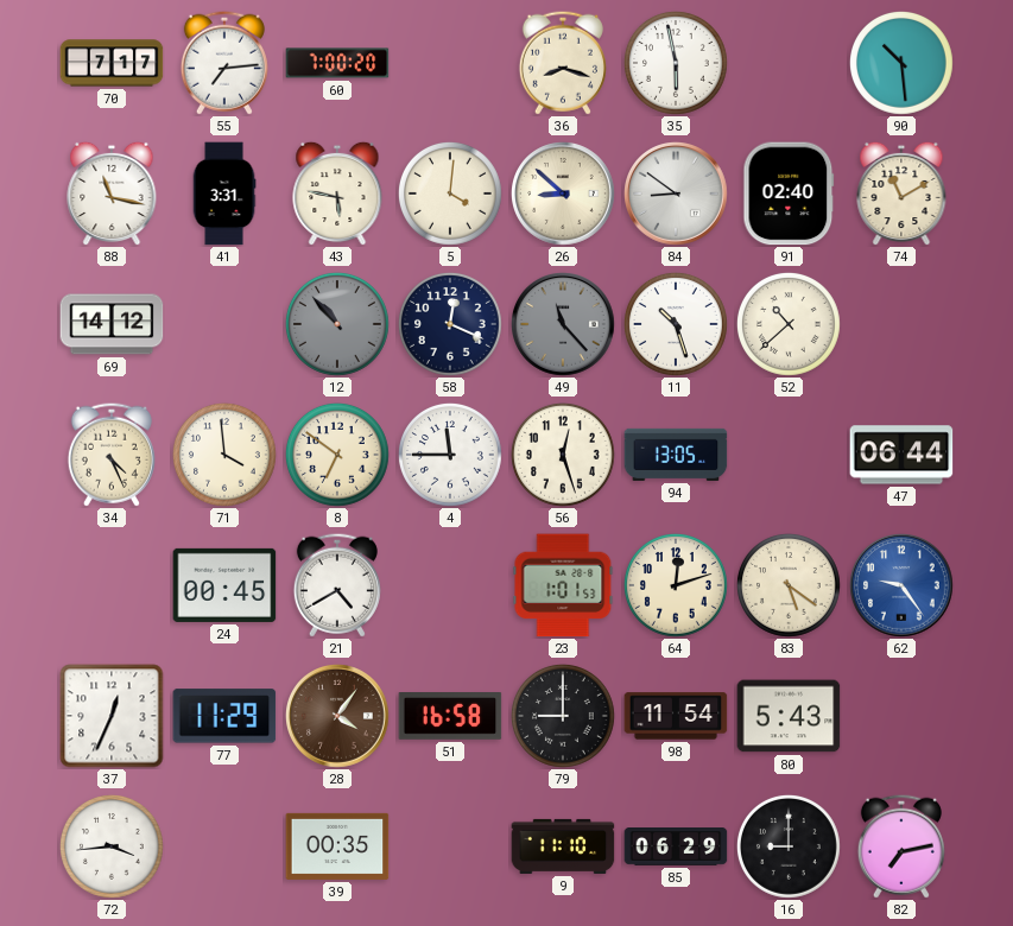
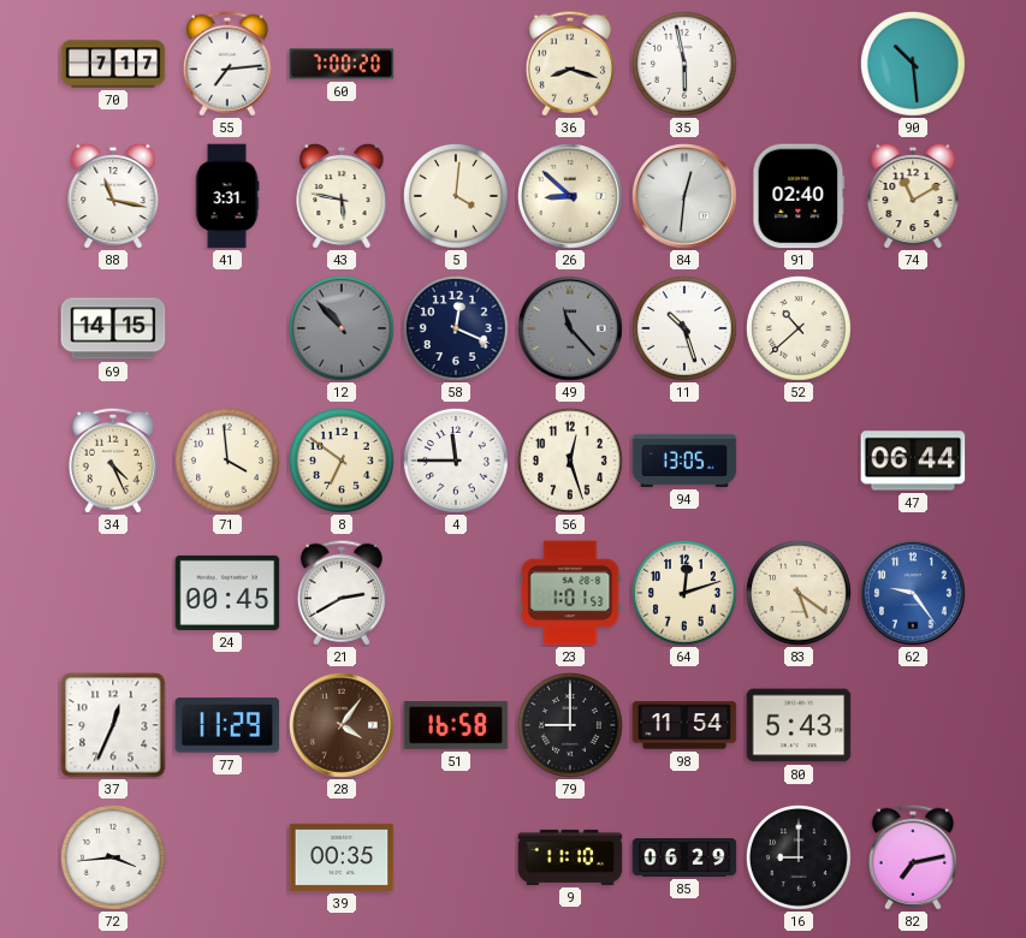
84: 8:51 -> 12:31 (686, 197)
69: 14:12 -> 14:15 (113, 328)
21: 4:40 -> 2:40 (342, 593)
